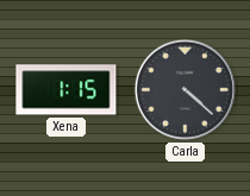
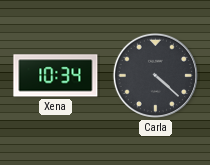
Xena: 1:15 -> 10:34 (56, 76)
